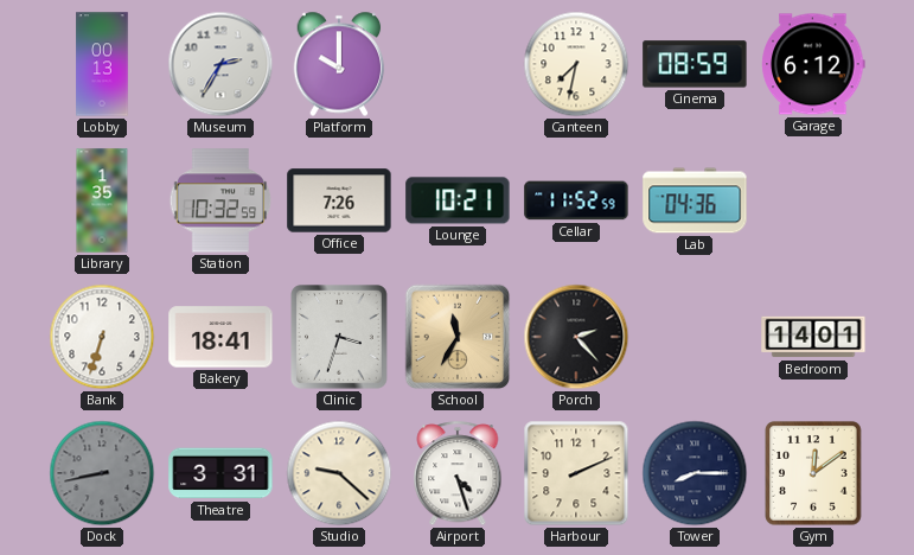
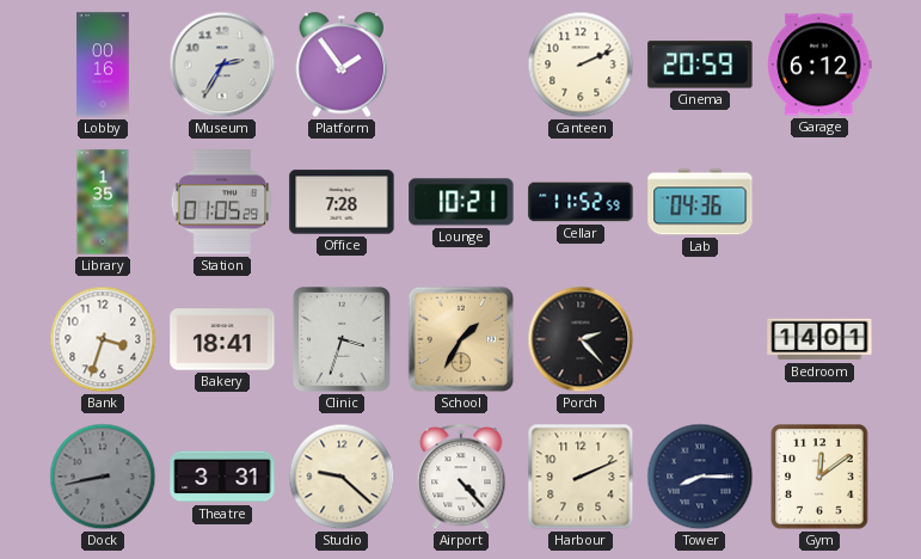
Lobby: 00:13 -> 00:16 (103, 64)
Platform: 10:00 -> 1:54 (342, 64)
Canteen: 7:32 -> 2:11 (581, 64)
Cinema: 08:59 -> 20:59 (700, 64)
Station: 10:32 -> 01:05 (222, 202)
Office: 7:26 -> 7:28 (342, 202)
Bank: 6:33 -> 3:33 (103, 339)
School: 11:35 -> 1:35 (461, 339)
Airport: 4:27 -> 4:23 (461, 478)
